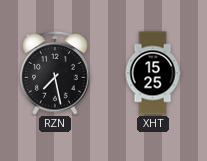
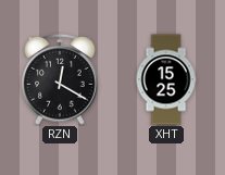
RZN: 7:28 -> 12:20 (60, 80)
